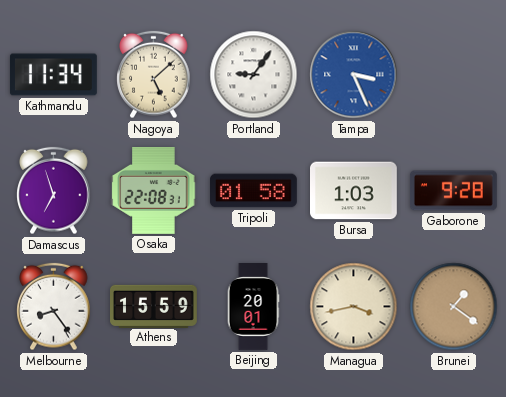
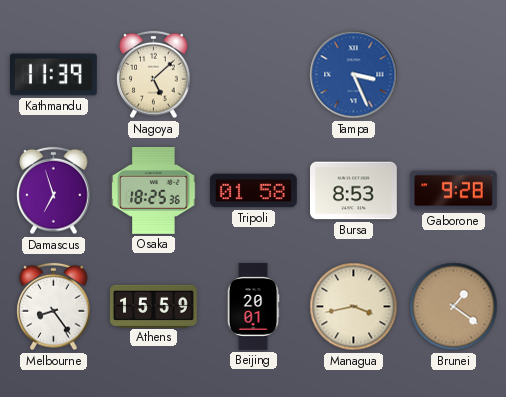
Kathmandu: 11:34 -> 11:39 (53, 75)
Portland: 9:06 -> none (254, 75)
Osaka: 22:08 -> 18:25 (154, 190)
Bursa: 1:03 -> 8:53 (354, 191)
